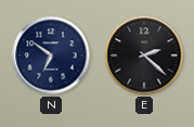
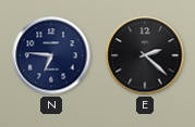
N: 6:51 -> 6:46 (51, 55)
